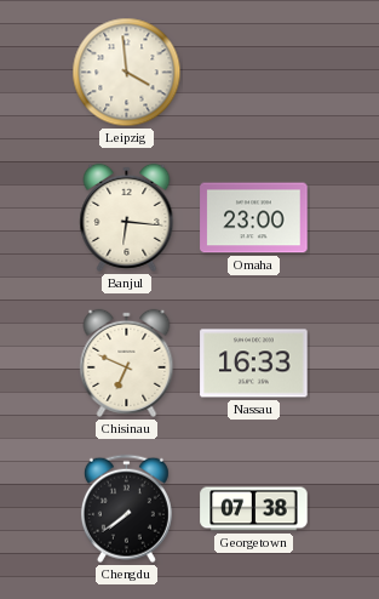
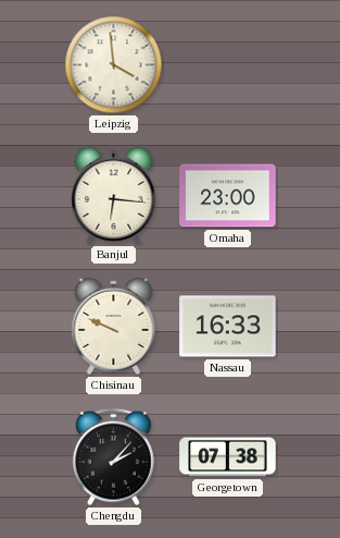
Chisinau: 6:49 -> 9:49 (114, 326)
Chengdu: 7:39 -> 2:07 (113, 457)
